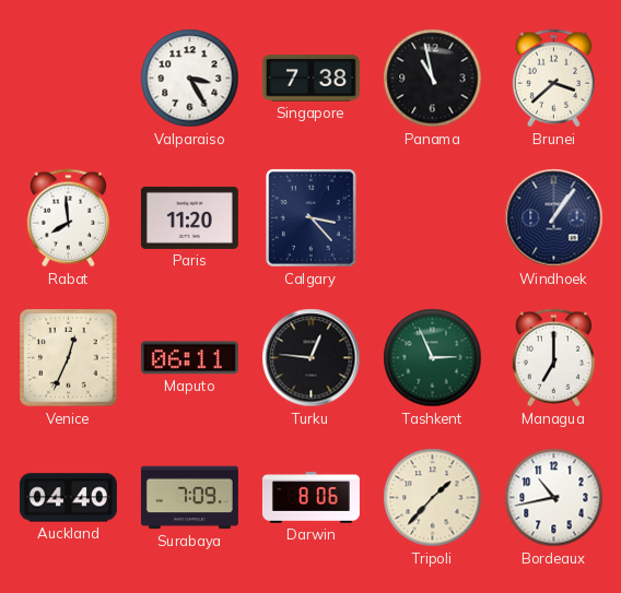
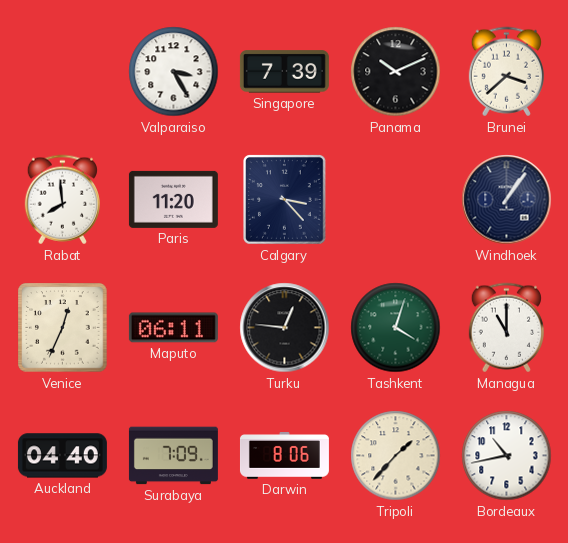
Singapore: 7:38 -> 7:39 (284, 72)
Panama: 10:58 -> 10:11 (396, 72)
Tashkent: 2:56 -> 4:03 (396, 328)
Managua: 7:00 -> 11:00 (506, 328)
